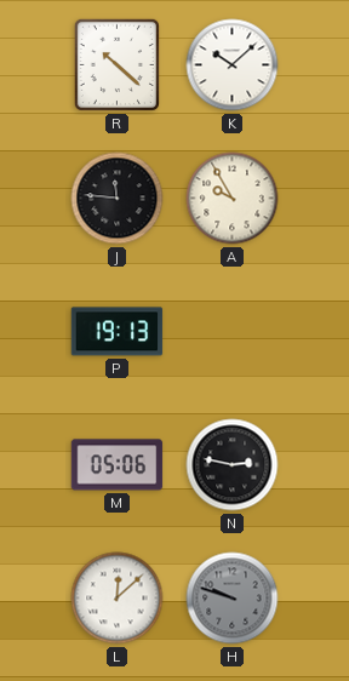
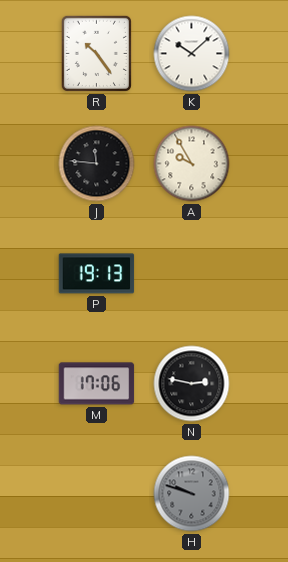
R: 10:22 -> 10:24 (96, 53)
M: 05:06 -> 17:06 (97, 384)
L: 12:08 -> none (118, 599)
